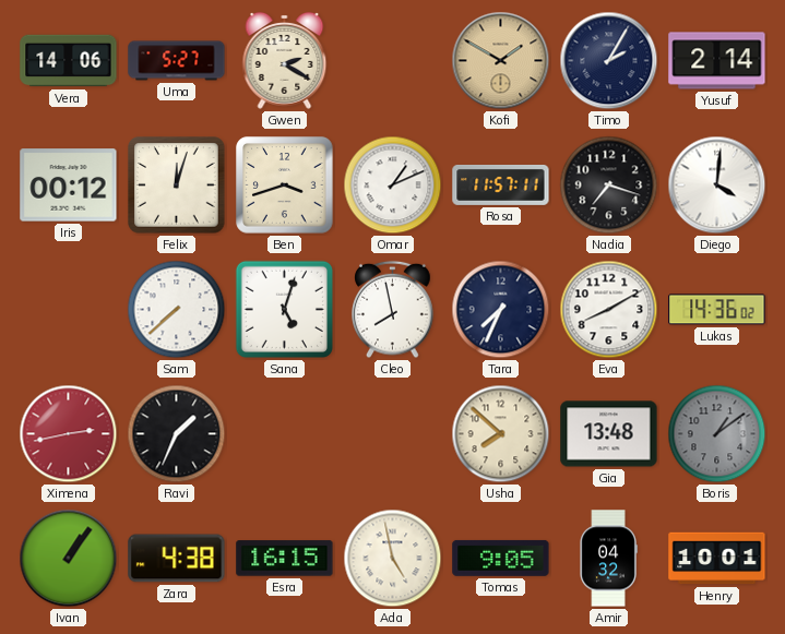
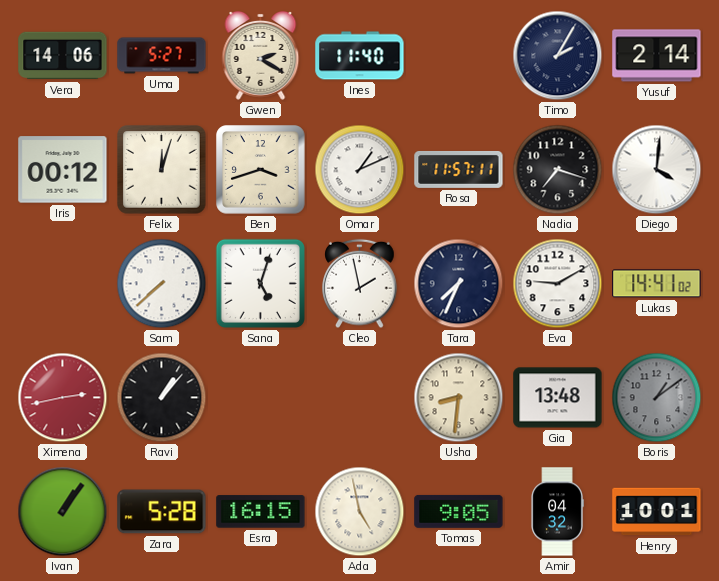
Ines: none -> 11:40 (360, 56)
Kofi: 1:50 -> none (501, 61)
Cleo: 7:58 -> 1:58 (360, 284)
Eva: 8:10 -> 9:10 (558, 284)
Lukas: 14:36 -> 14:41 (657, 284)
Ravi: 1:34 -> 1:07 (162, 398)
Usha: 7:52 -> 8:31 (459, 398)
Zara: 4:38 -> 5:28 (162, 512)
